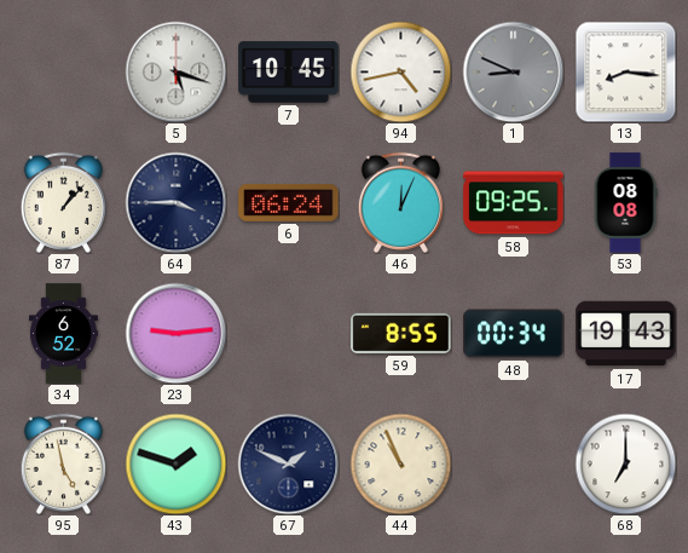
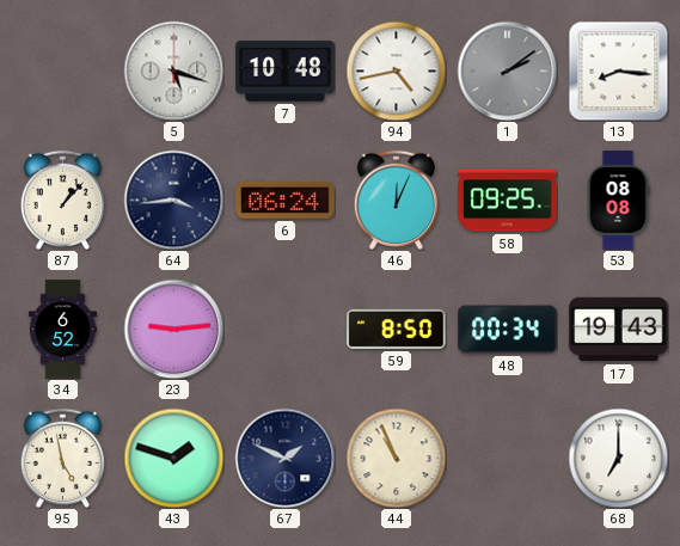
7: 10:45 -> 10:48 (286, 72)
1: 8:49 -> 2:09 (507, 70)
64: 3:45 -> 3:44 (173, 200)
59: 8:55 -> 8:50 (397, 329)
